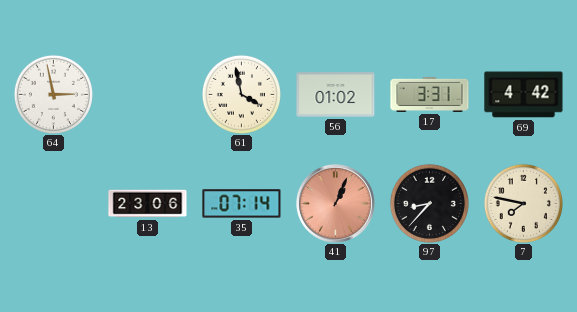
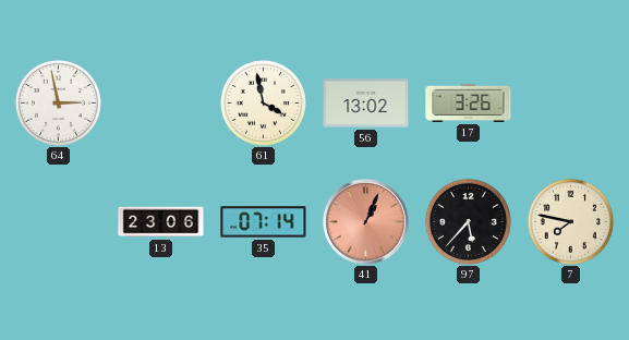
56: 01:02 -> 13:02 (366, 104)
17: 3:31 -> 3:26 (469, 102)
69: 4:42 -> none (524, 95)
97: 8:37 -> 5:37 (468, 221)
